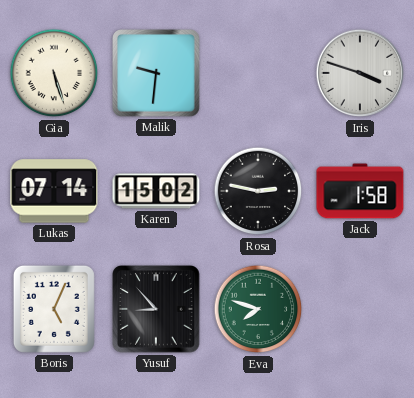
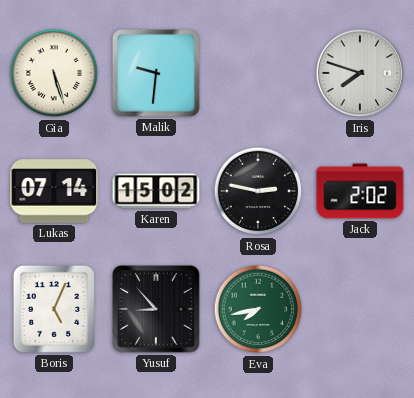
Iris: 3:48 -> 7:48 (360, 73)
Jack: 1:58 -> 2:02 (360, 191)
Eva: 7:48 -> 7:43 (258, 309)
